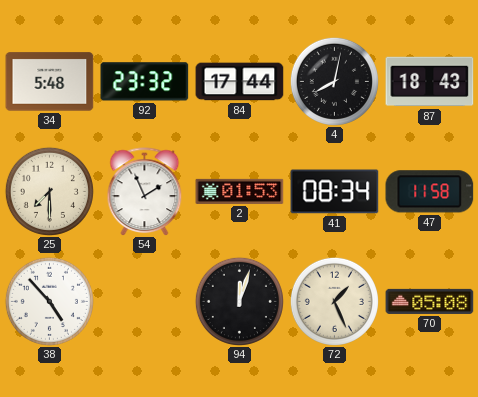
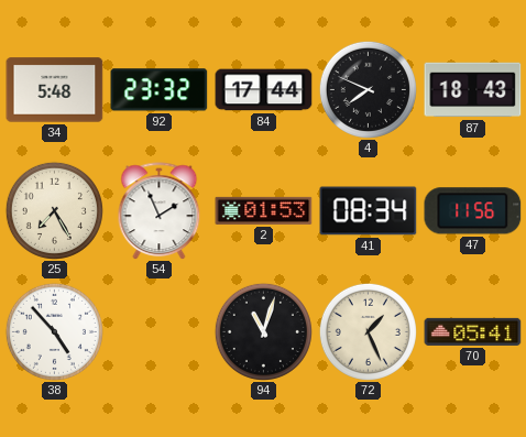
4: 8:02 -> 7:49 (368, 89)
25: 7:30 -> 7:25 (54, 210)
47: 11:58 -> 11:56 (473, 211)
94: 12:03 -> 11:03 (263, 331)
70: 05:08 -> 05:41 (473, 331)
